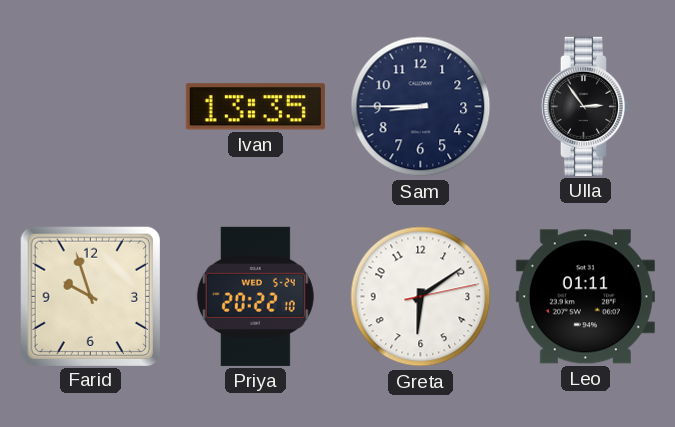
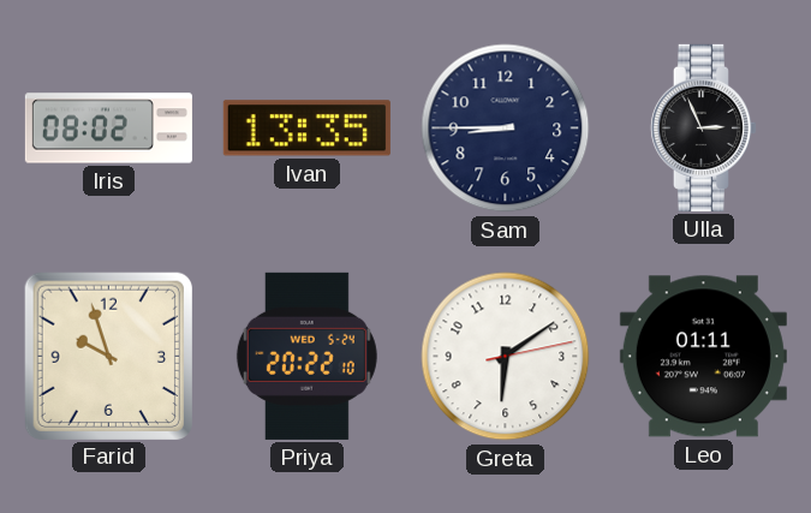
Iris: none -> 08:02 (108, 129)
Ulla: 2:54 -> 2:56 (703, 127)
